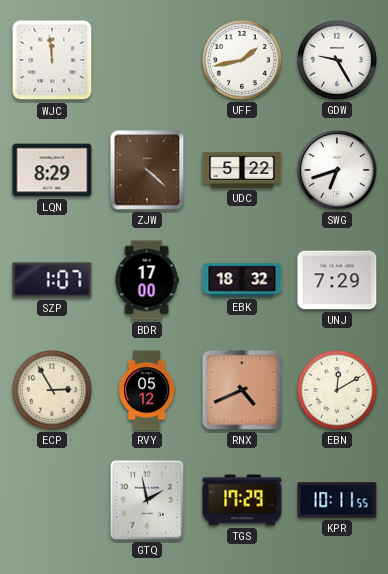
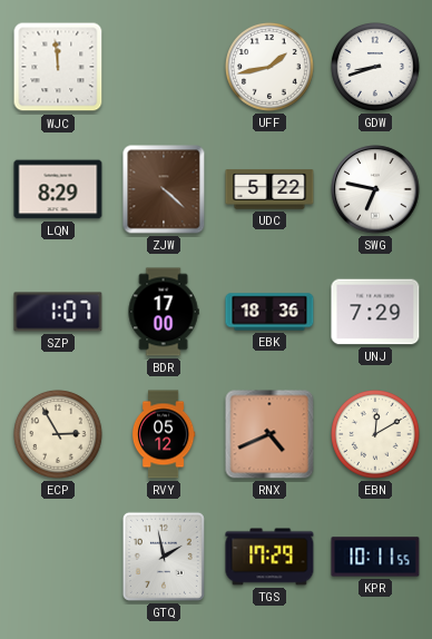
GDW: 9:25 -> 8:42 (376, 68)
SWG: 6:42 -> 6:47 (375, 189)
EBK: 18:32 -> 18:36 (269, 312)
